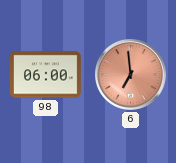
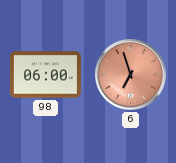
6: 6:59 -> 6:57 (131, 75)
